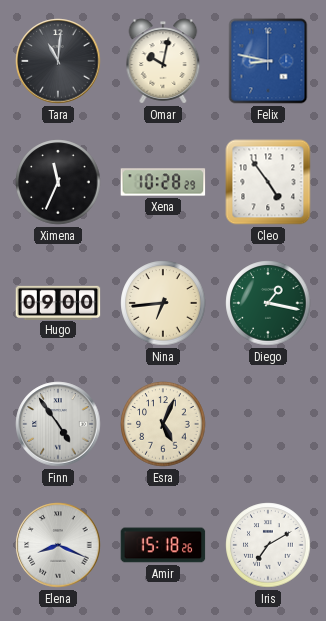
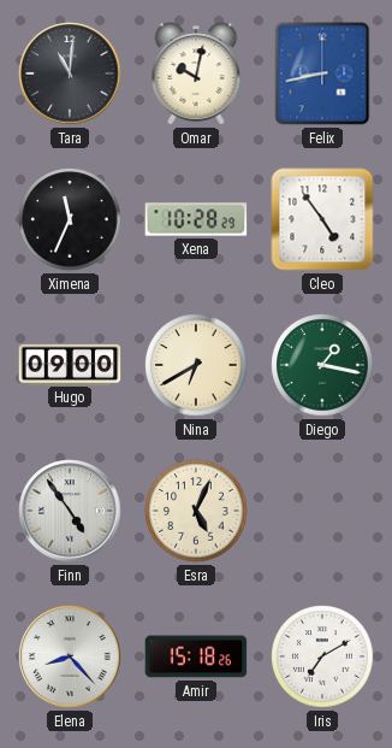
Felix: 8:47 -> 8:43 (322, 73)
Nina: 6:44 -> 6:40 (196, 365)
Elena: 8:19 -> 8:23 (70, 656)
